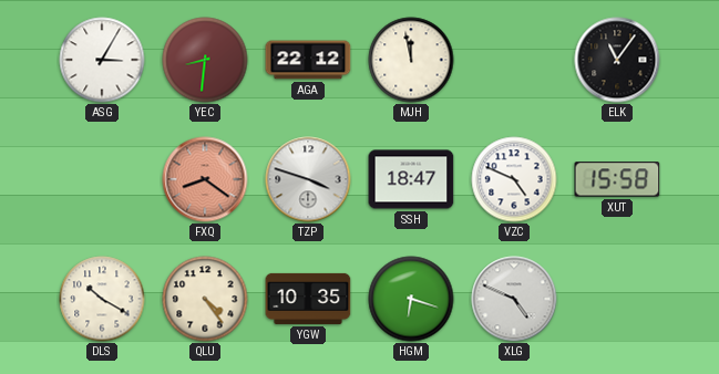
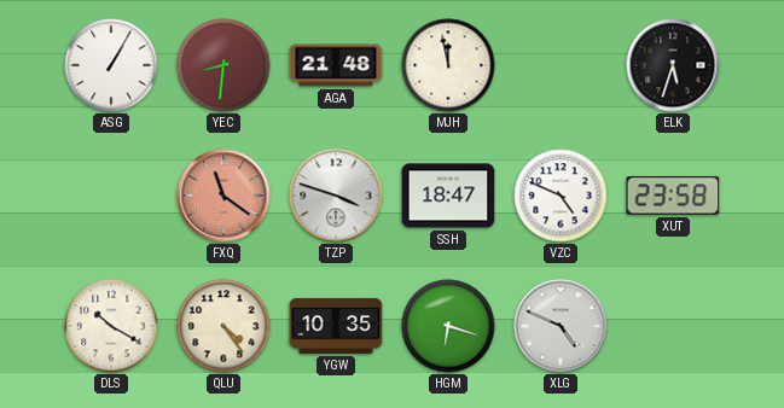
ASG: 3:05 -> 1:05 (111, 65)
AGA: 22:12 -> 21:48 (336, 65)
ELK: 11:06 -> 5:33 (673, 65)
FXQ: 8:21 -> 11:21 (223, 196)
XUT: 15:58 -> 23:58 (673, 196)
